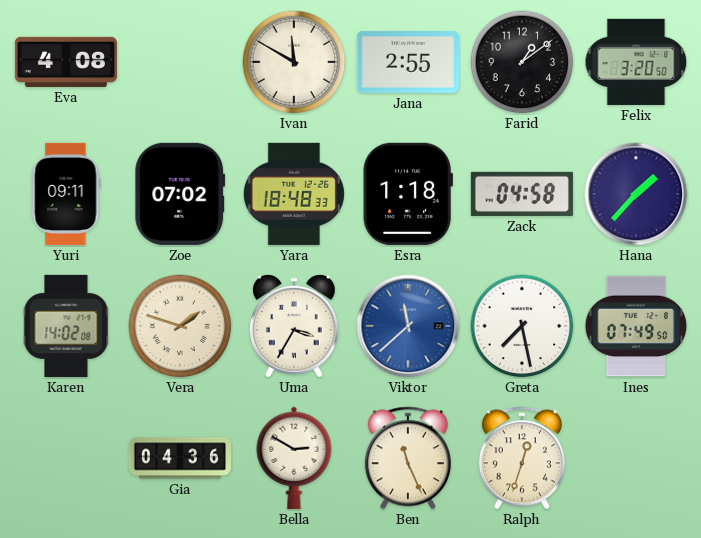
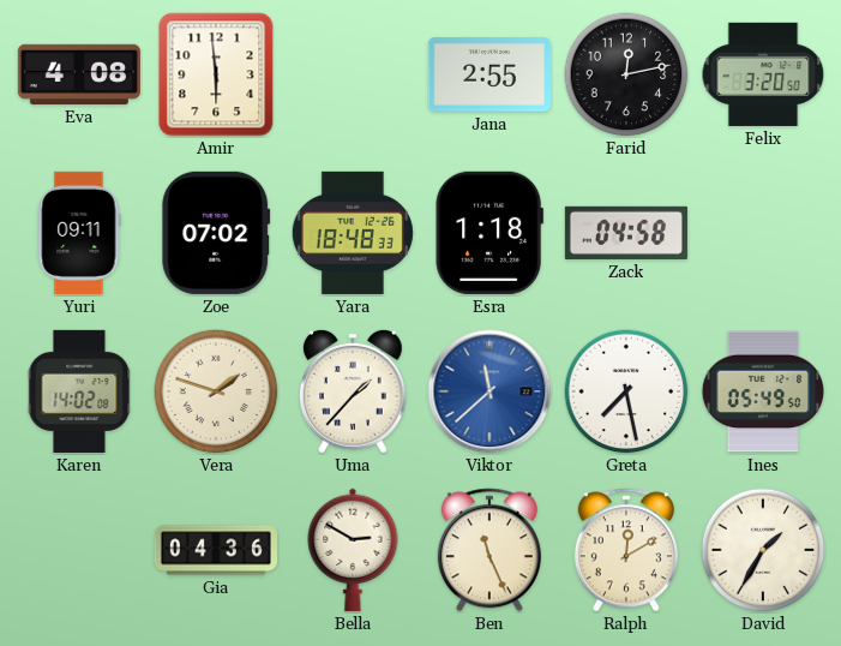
Amir: none -> 5:59 (216, 74)
Ivan: 11:50 -> none (294, 62)
Farid: 1:09 -> 12:13 (626, 74)
Hana: 1:37 -> none (636, 194)
Uma: 3:35 -> 1:37 (353, 391)
Ines: 07:49 -> 05:49 (762, 391)
Ralph: 12:33 -> 12:10 (626, 550)
David: none -> 1:35 (763, 550)
